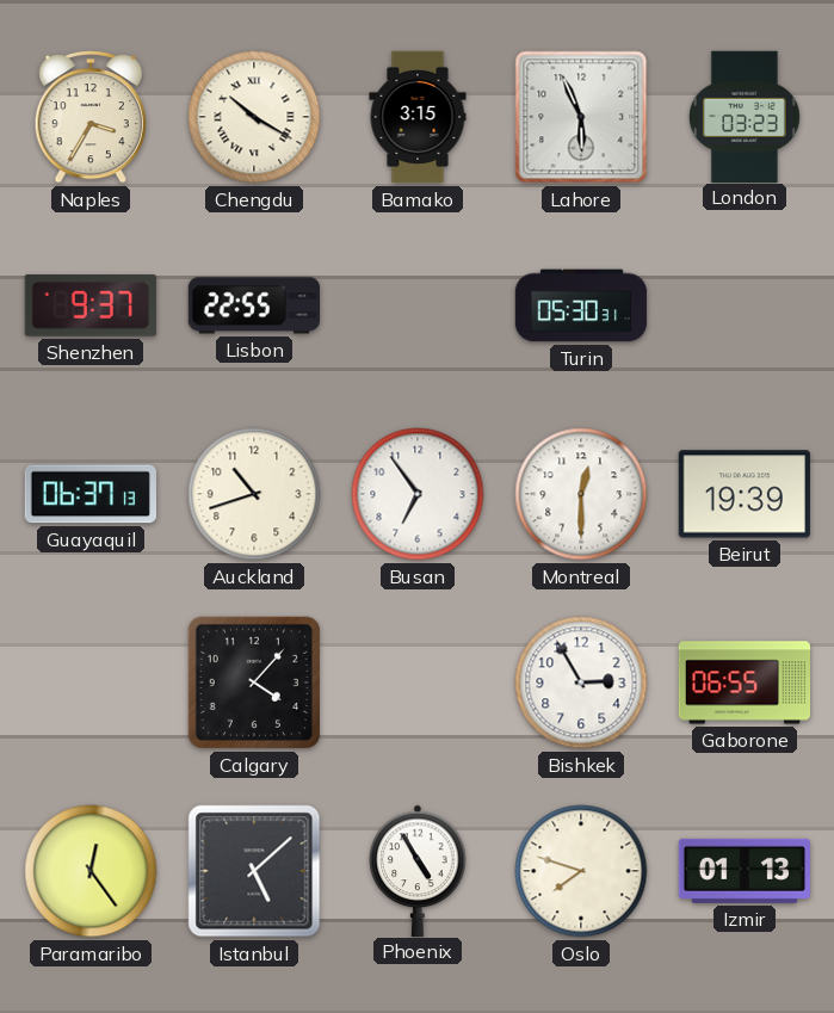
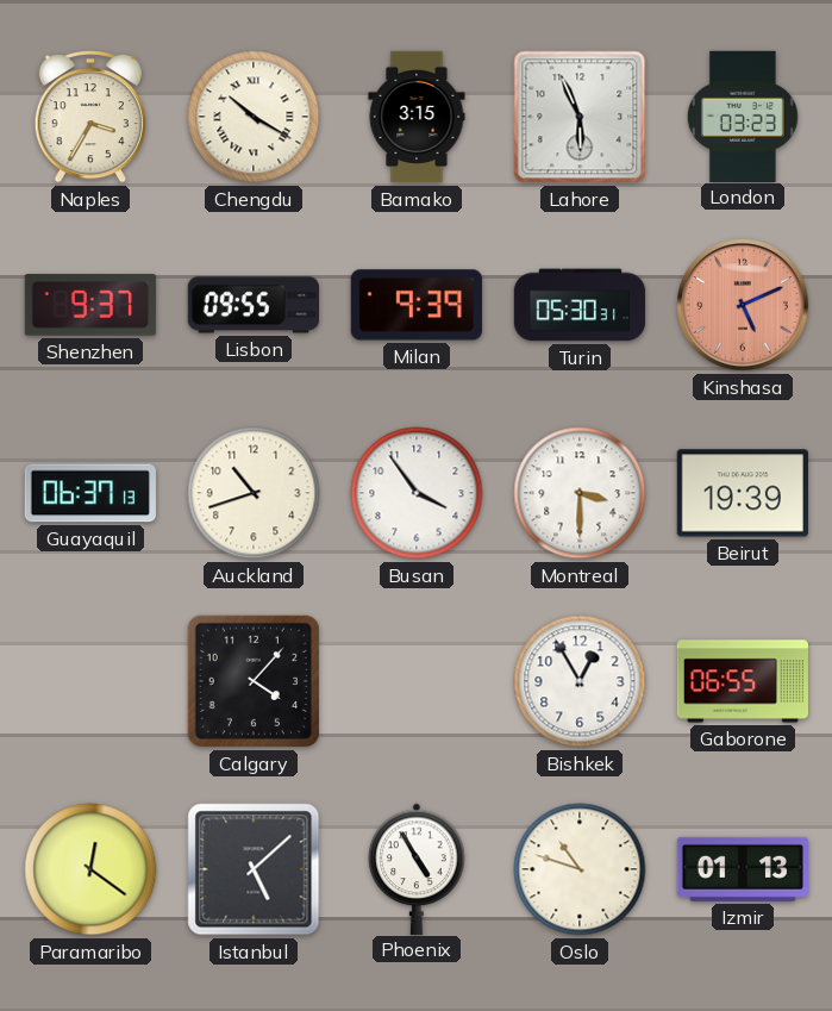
Lisbon: 22:55 -> 09:55 (252, 305)
Milan: none -> 9:39 (417, 305)
Kinshasa: none -> 5:11 (743, 305)
Busan: 6:54 -> 3:54 (417, 493)
Montreal: 12:30 -> 3:30 (580, 493)
Bishkek: 2:55 -> 12:55 (580, 681)
Paramaribo: 12:24 -> 12:21 (90, 869)
Oslo: 7:48 -> 10:48 (580, 869)
